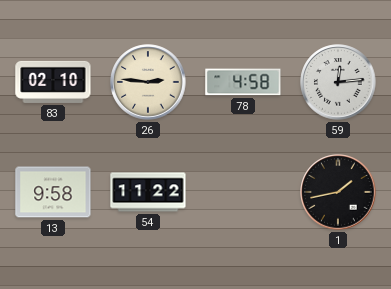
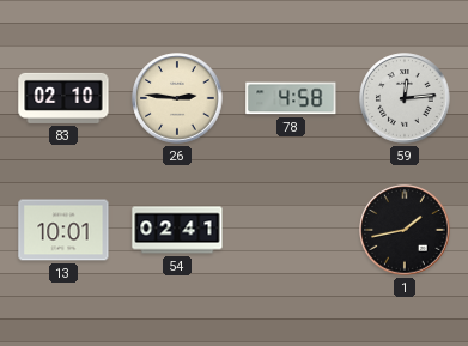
13: 9:58 -> 10:01 (63, 230)
54: 11:22 -> 02:41 (177, 230)
